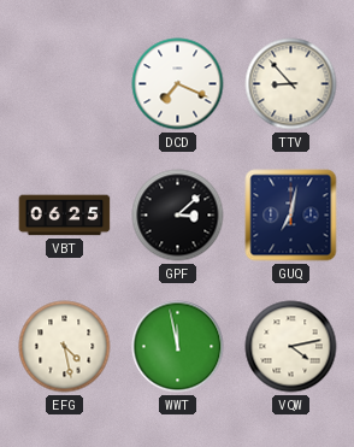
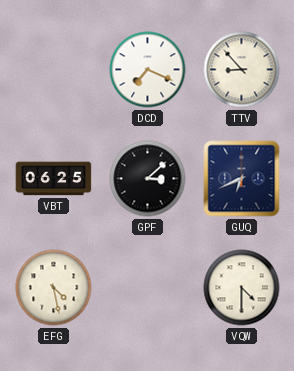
GUQ: 7:02 -> 6:41 (242, 179)
WWT: 11:58 -> none (178, 347)
VQW: 4:13 -> 4:30 (242, 288)
